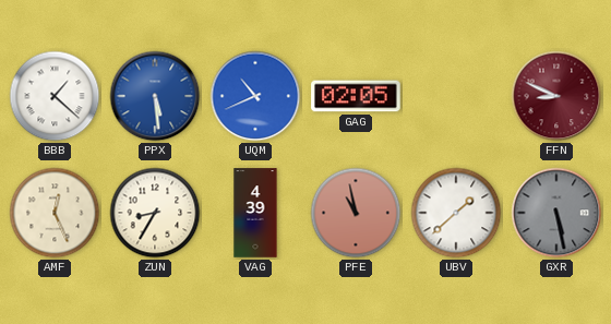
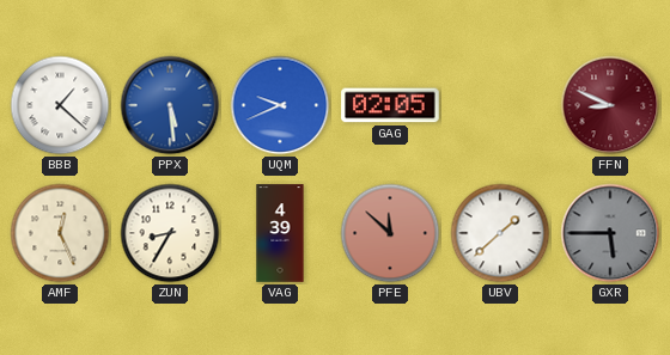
UQM: 10:41 -> 9:41 (280, 105)
PFE: 10:58 -> 11:52 (390, 233)
GXR: 5:28 -> 5:45 (610, 233)
